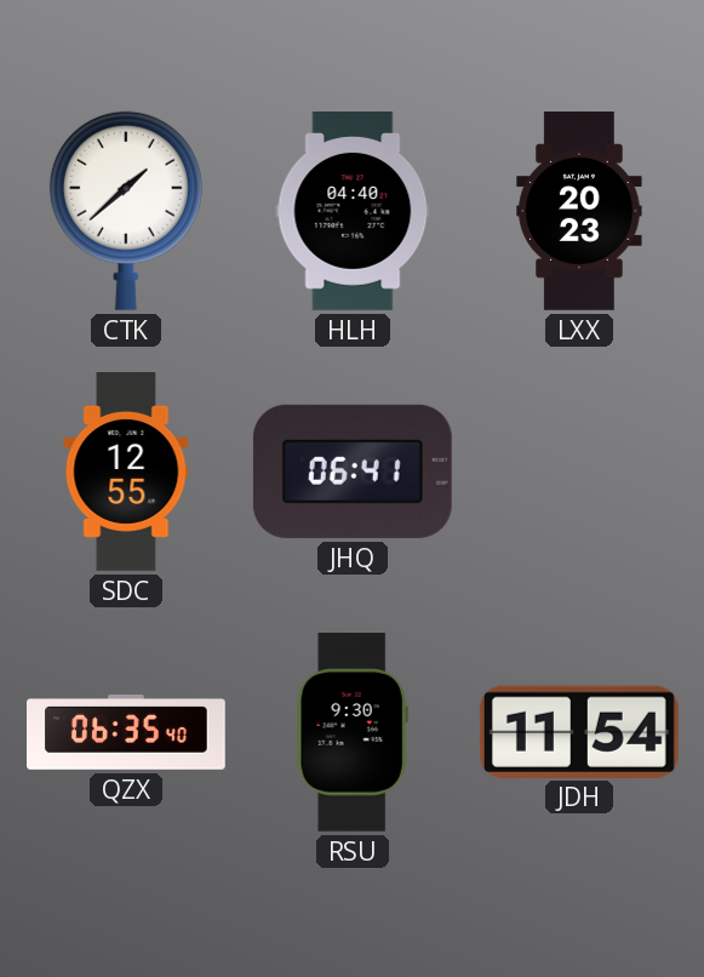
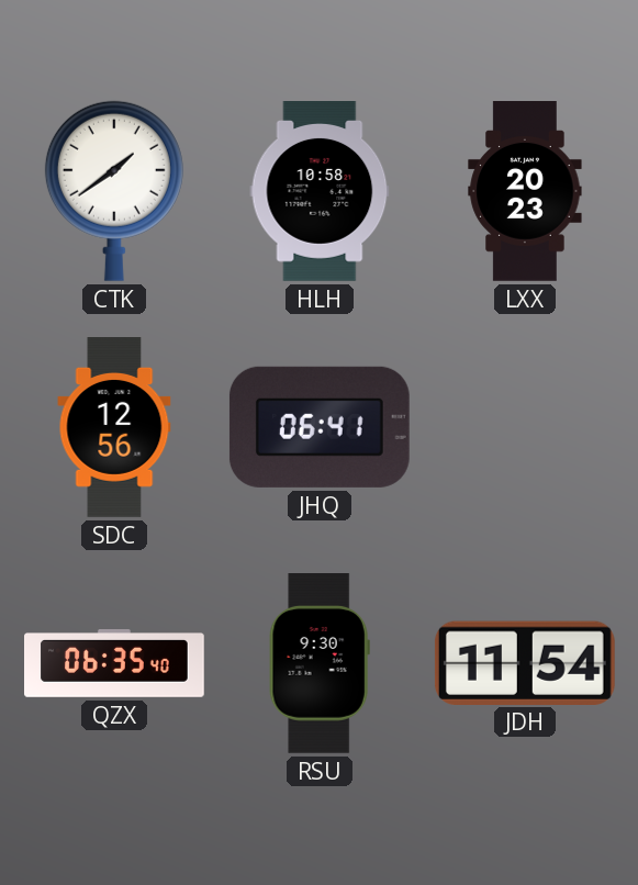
CTK: 1:38 -> 1:39 (114, 191)
HLH: 04:40 -> 10:58 (320, 192)
SDC: 12:55 -> 12:56 (114, 428)
